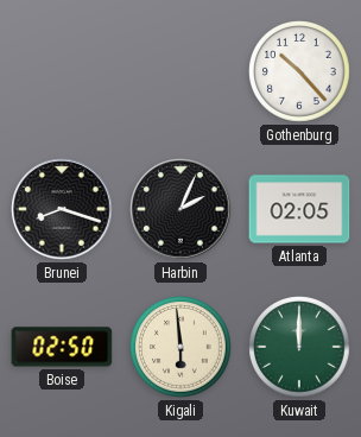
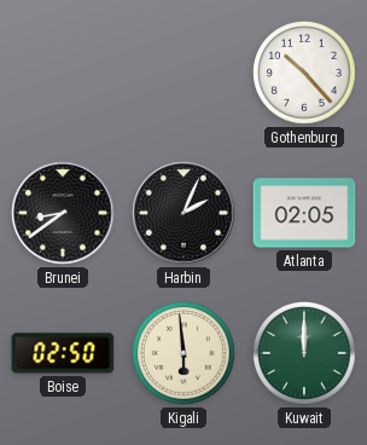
Brunei: 8:18 -> 8:39 (63, 213)
